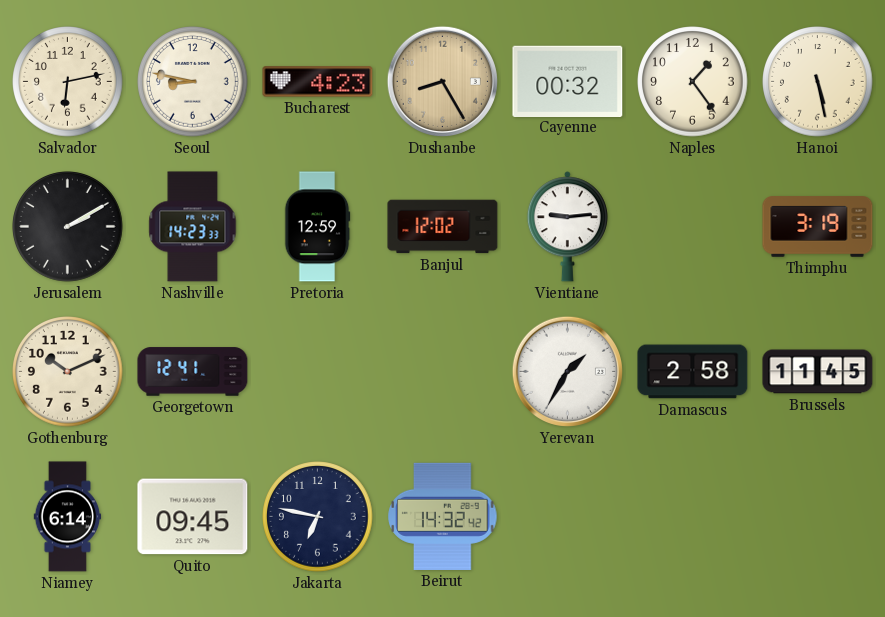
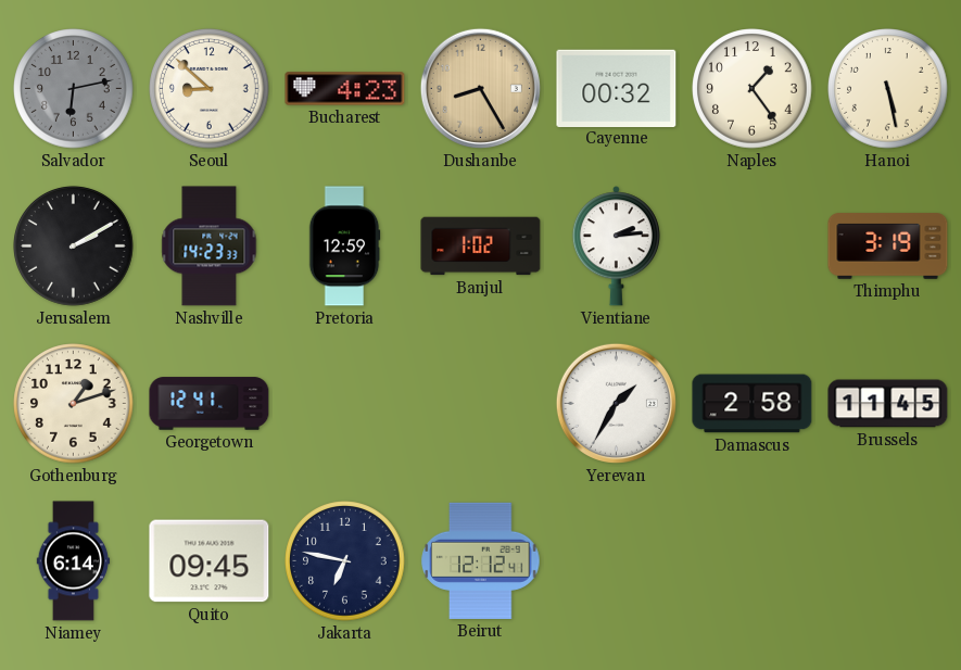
Salvador dial: cream -> grey (74, 89)
Seoul: 8:47 -> 8:52 (210, 89)
Banjul: 12:02 -> 1:02 (481, 246)
Vientiane: 9:14 -> 2:14 (616, 246)
Gothenburg: 10:11 -> 1:12 (74, 404)
Beirut: 14:32 -> 12:12 (481, 560)
